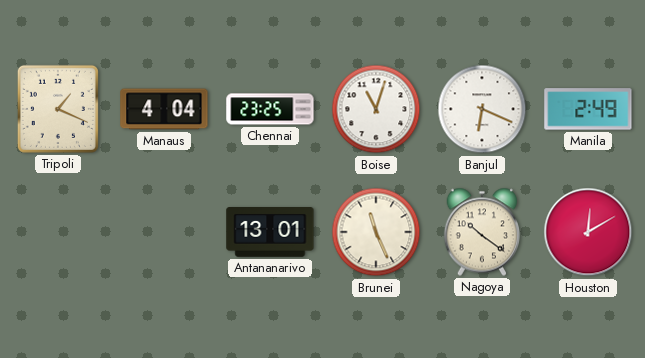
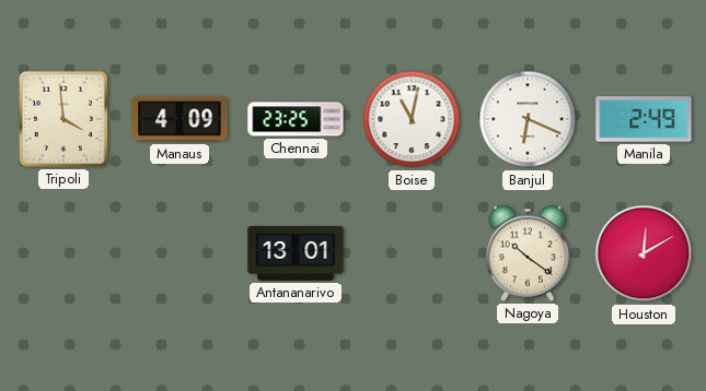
Tripoli: 1:19 -> 3:59 (63, 119)
Manaus: 4:04 -> 4:09 (180, 119)
Boise: 11:03 -> 11:02 (412, 119)
Brunei: 11:26 -> none (376, 232)
